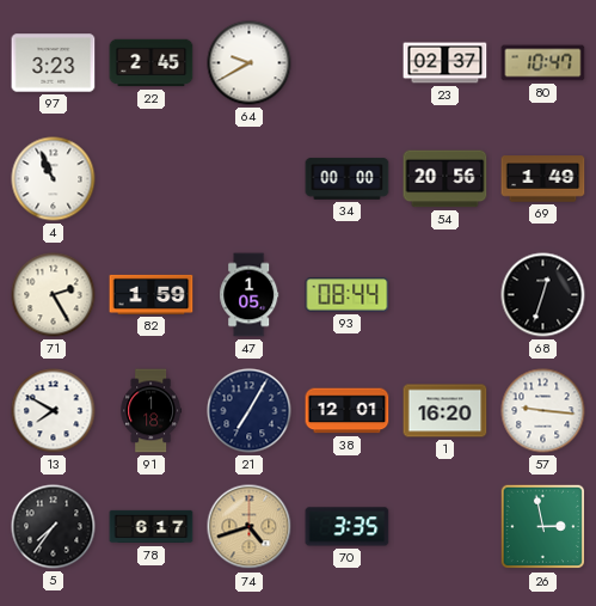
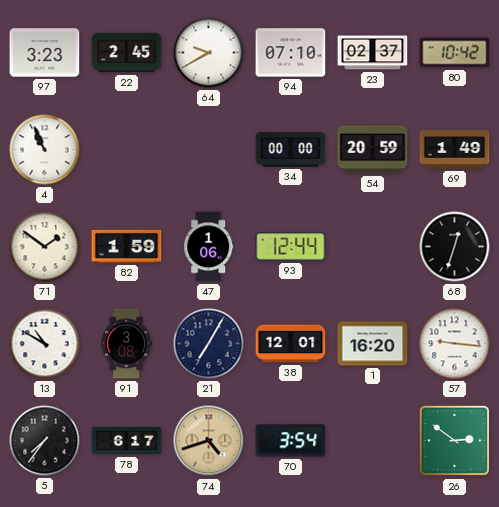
94: none -> 07:10 (291, 53)
80: 10:47 -> 10:42 (455, 53)
54: 20:56 -> 20:59 (373, 150)
71: 2:25 -> 1:51 (45, 247)
47: 1:05 -> 1:06 (209, 247)
93: 08:44 -> 12:44 (291, 247)
13: 7:50 -> 10:50 (45, 344)
91: 1:18 -> 3:08 (126, 344)
70: 3:35 -> 3:54 (291, 441)
26: 2:58 -> 2:51 (455, 441)
